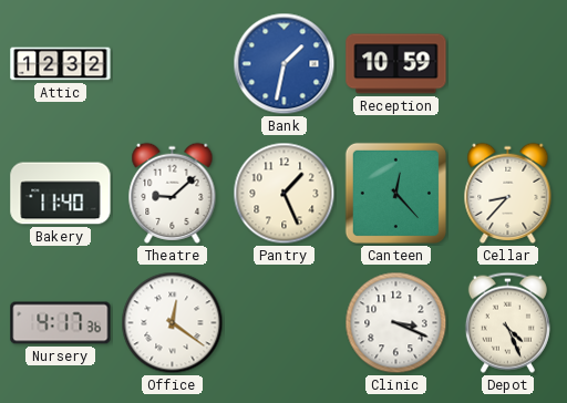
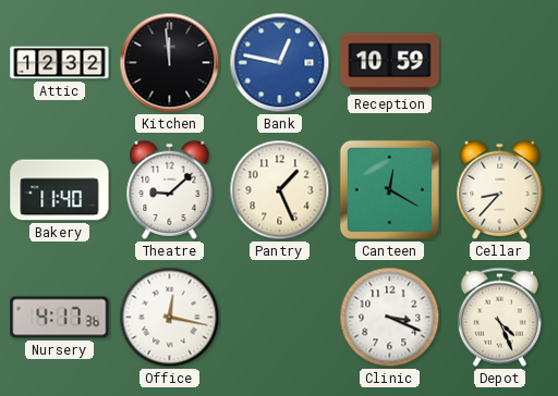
Kitchen: none -> 11:59 (170, 63)
Bank: 1:32 -> 12:47 (280, 63)
Canteen: 12:23 -> 12:20 (389, 189)
Office: 12:21 -> 12:17 (170, 318)
